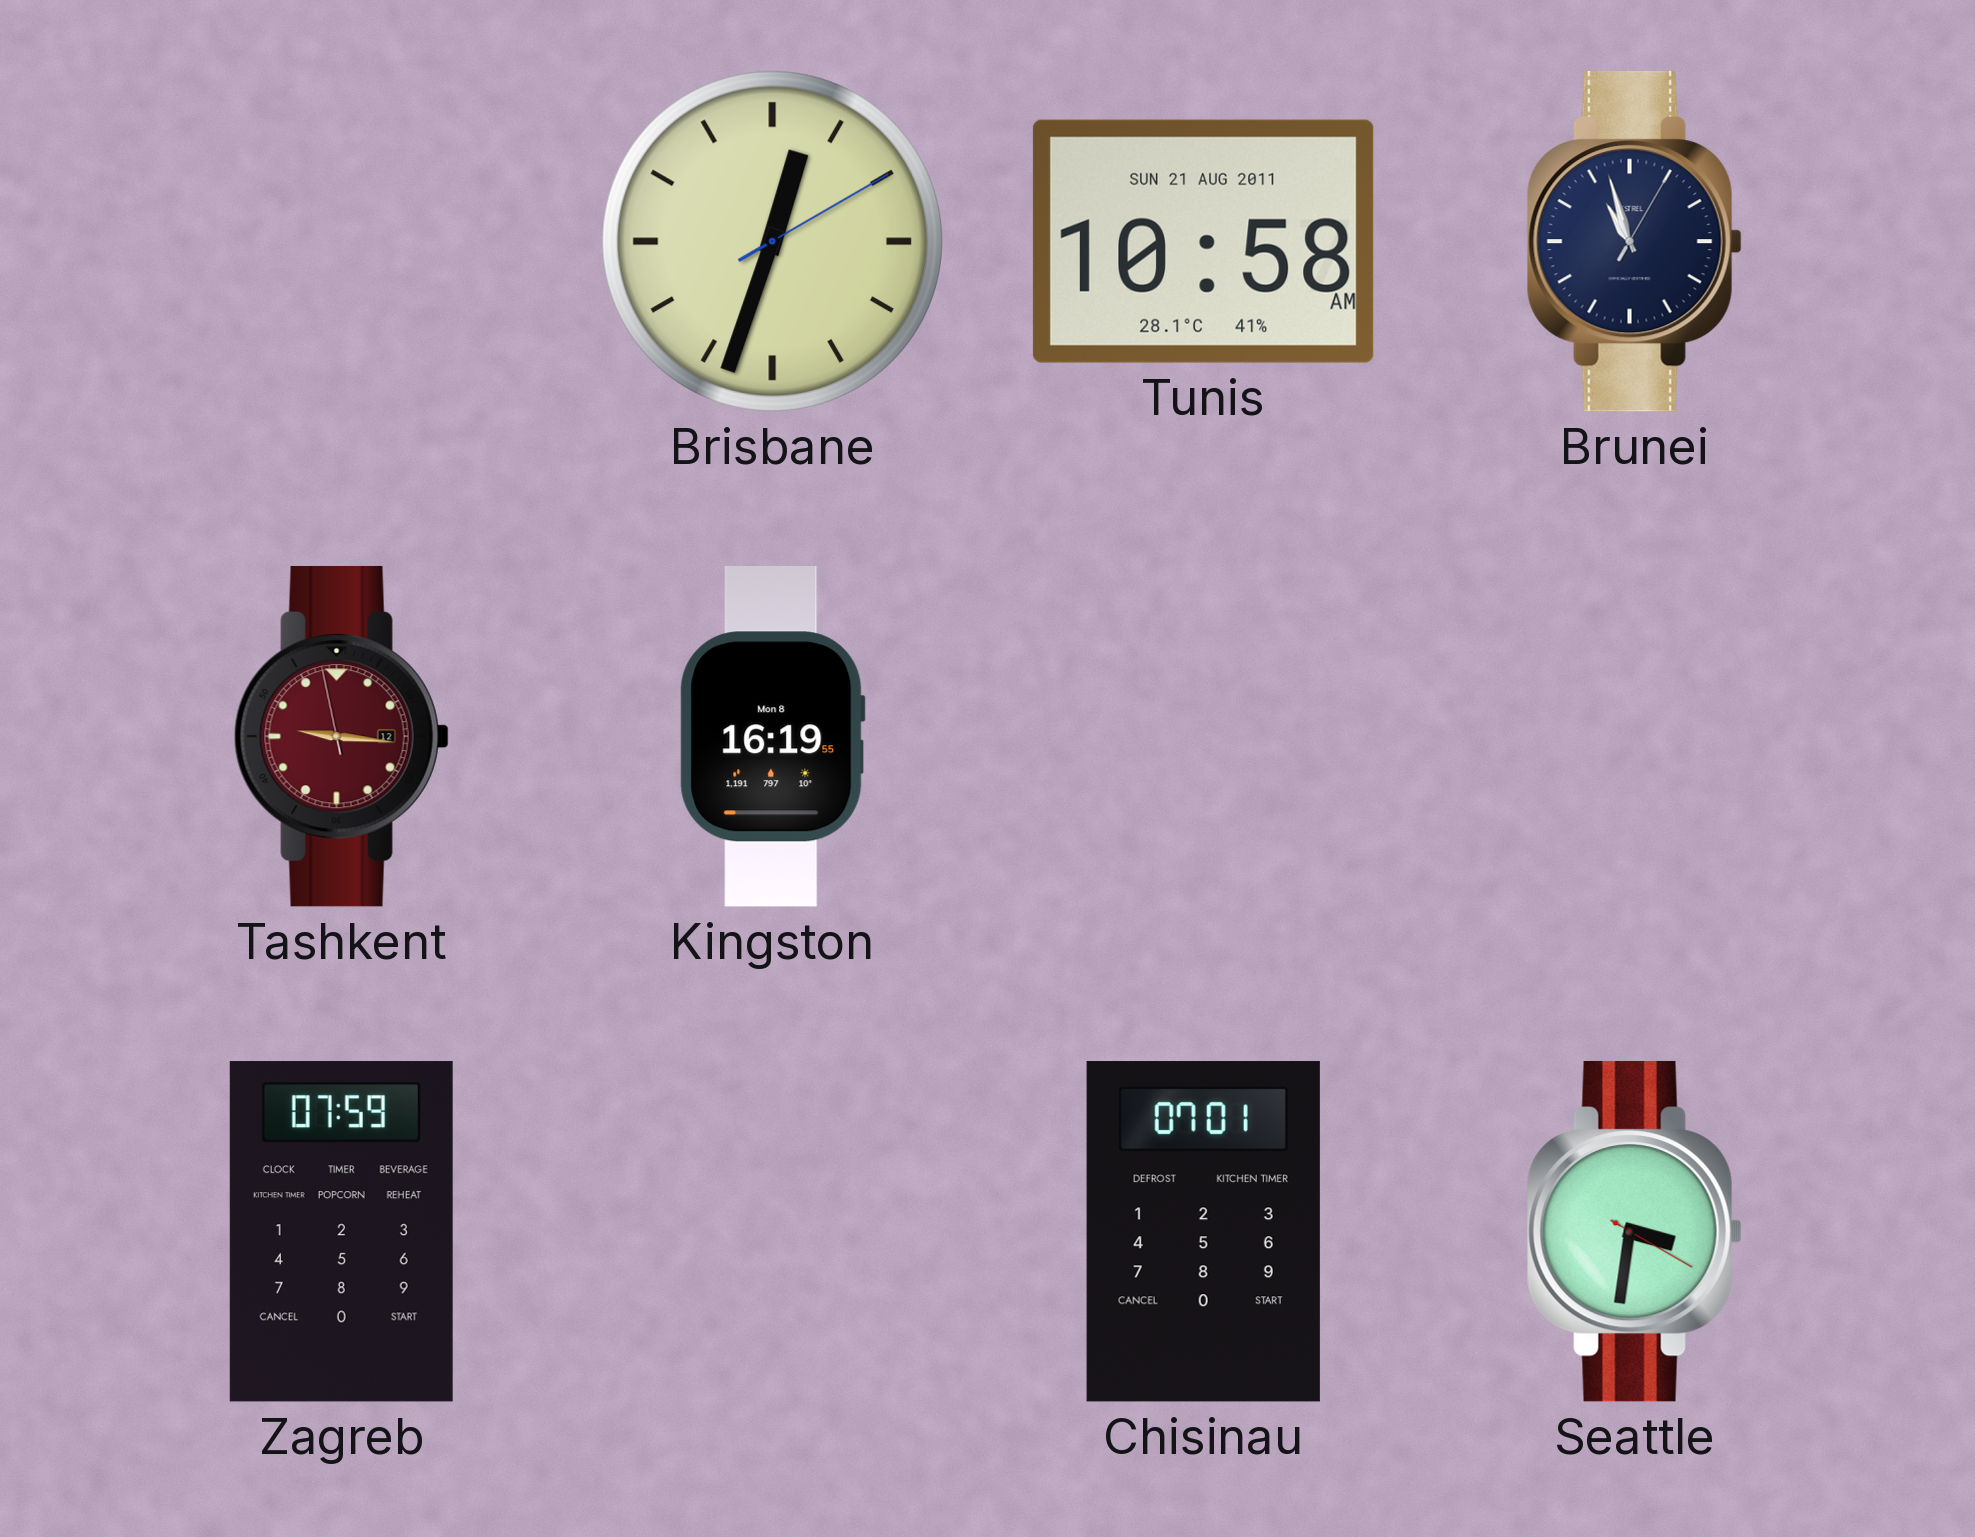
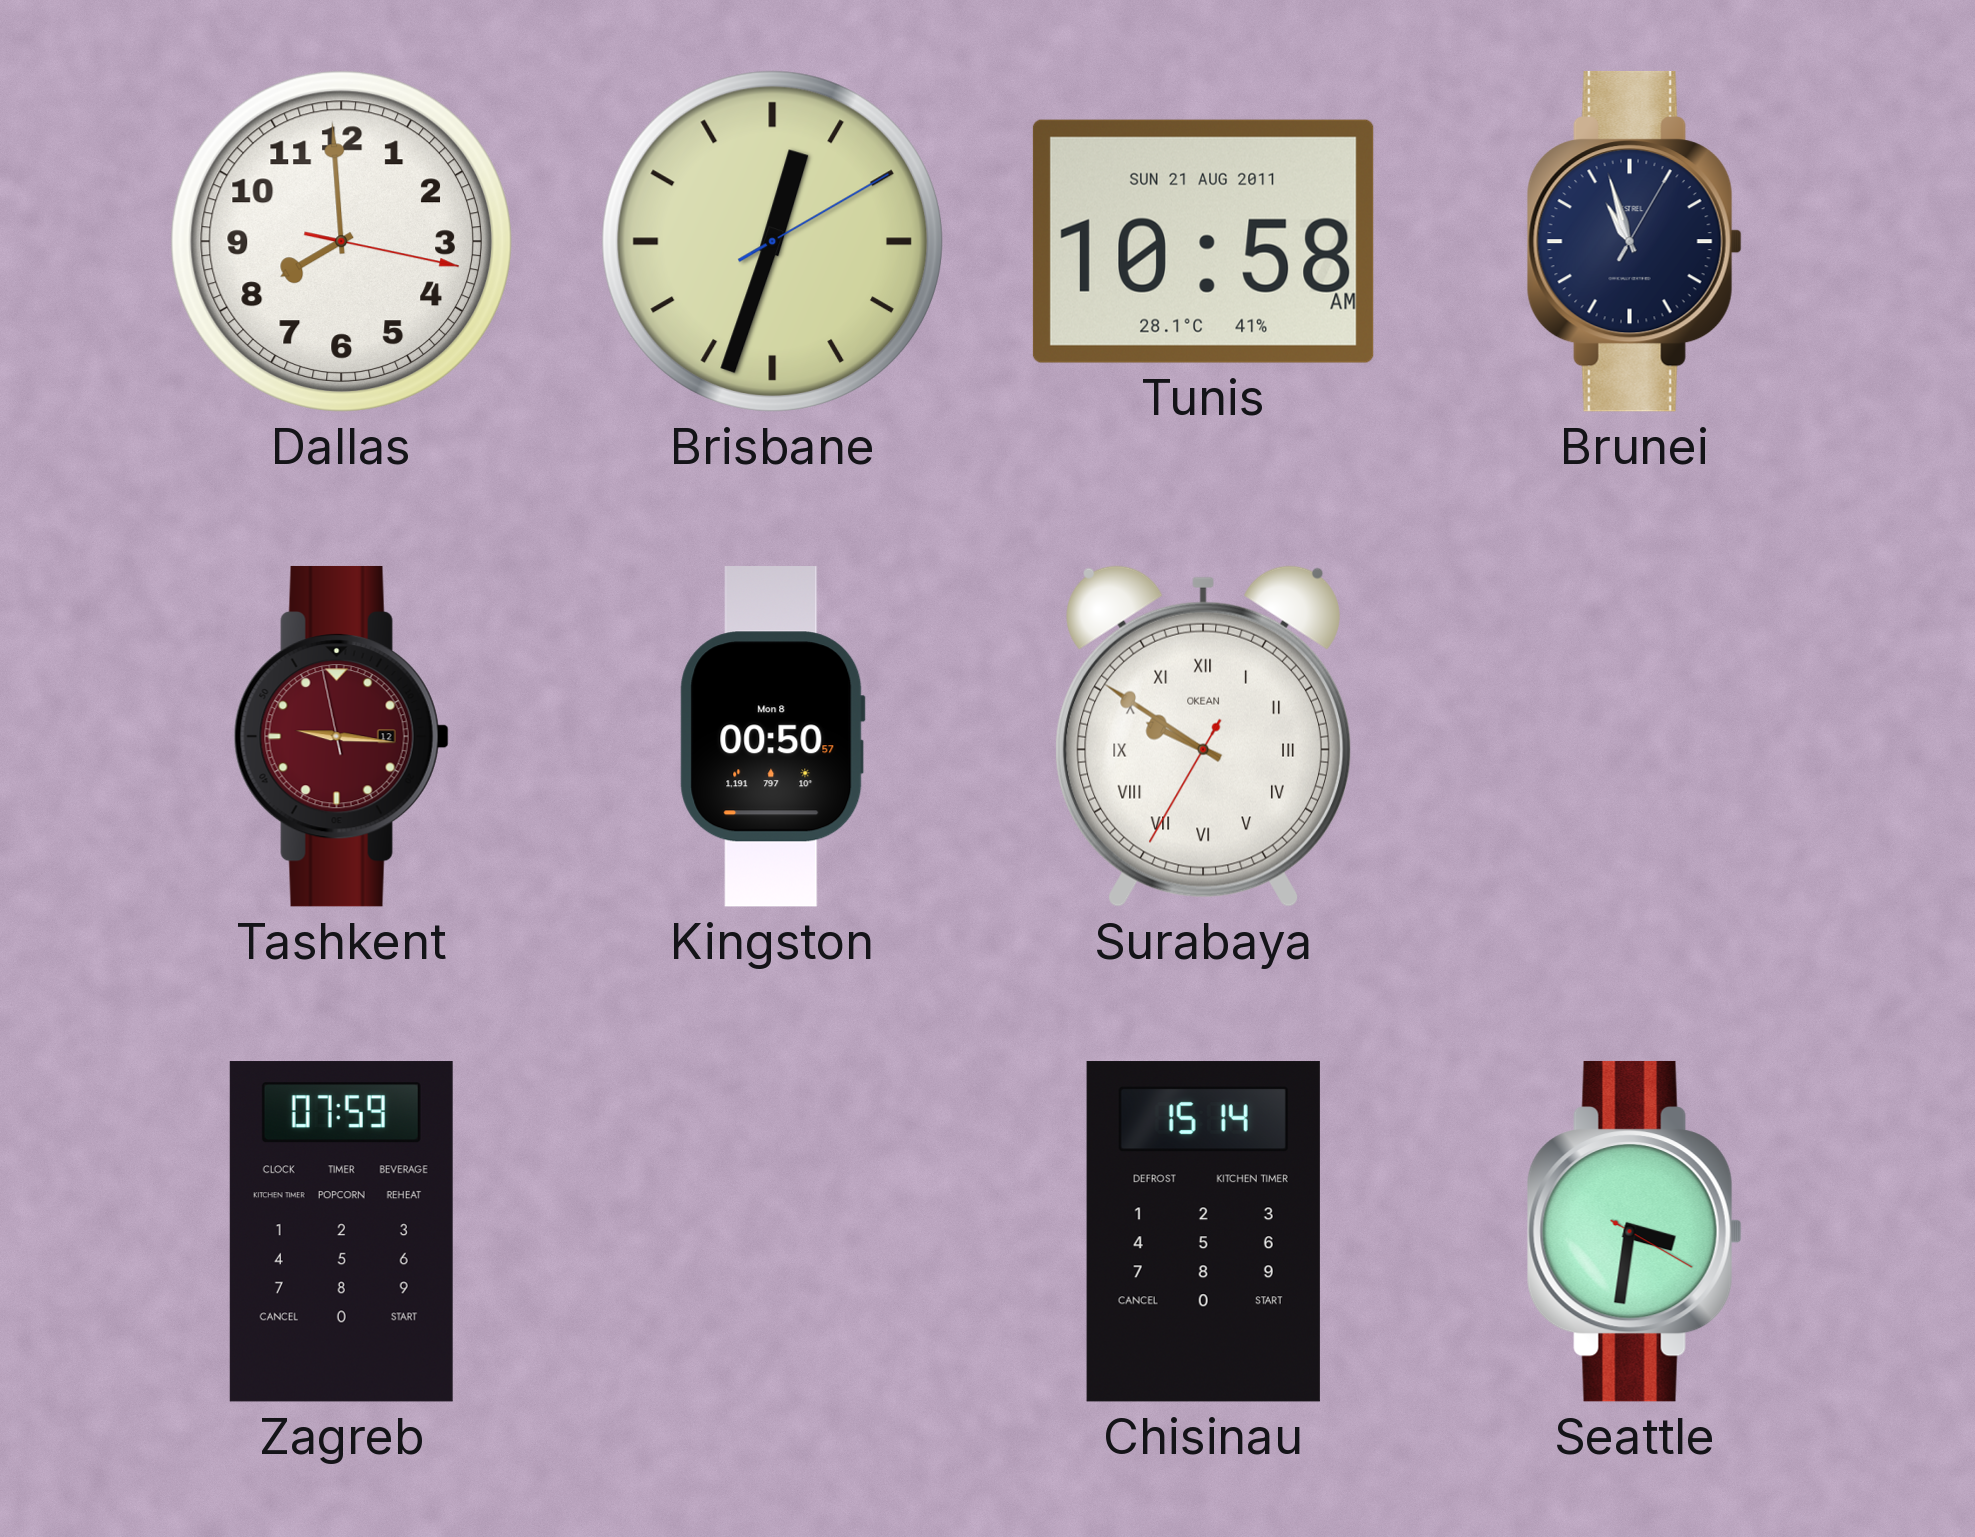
Dallas: none -> 7:59 (341, 241)
Kingston: 16:19 -> 00:50 (772, 737)
Surabaya: none -> 9:50 (1203, 736)
Chisinau: 07:01 -> 15:14 (1203, 1232)
